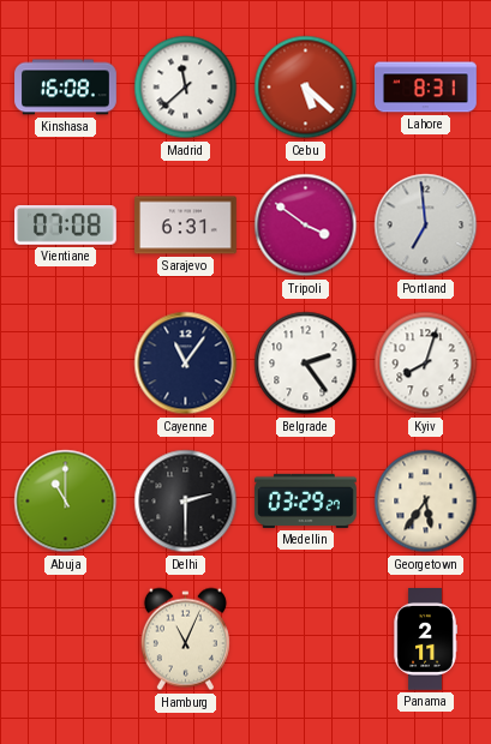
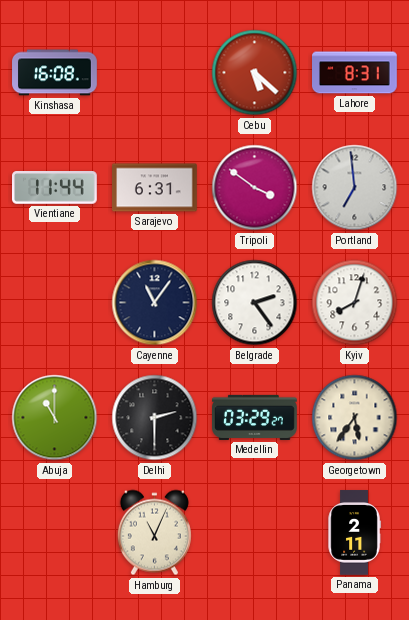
Madrid: 11:38 -> none (186, 88)
Vientiane: 07:08 -> 11:44 (55, 188)
